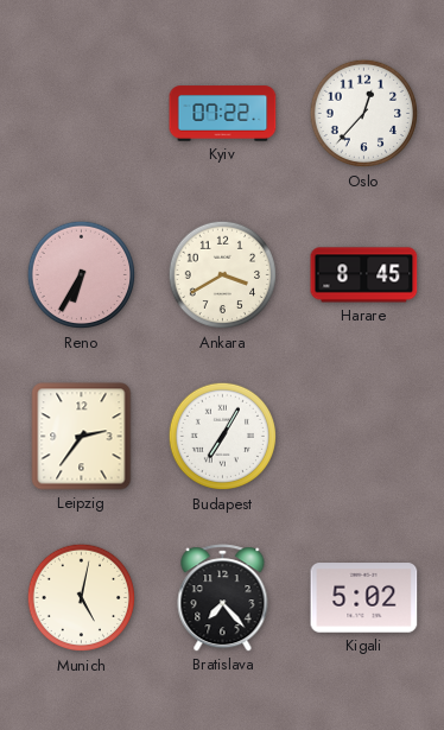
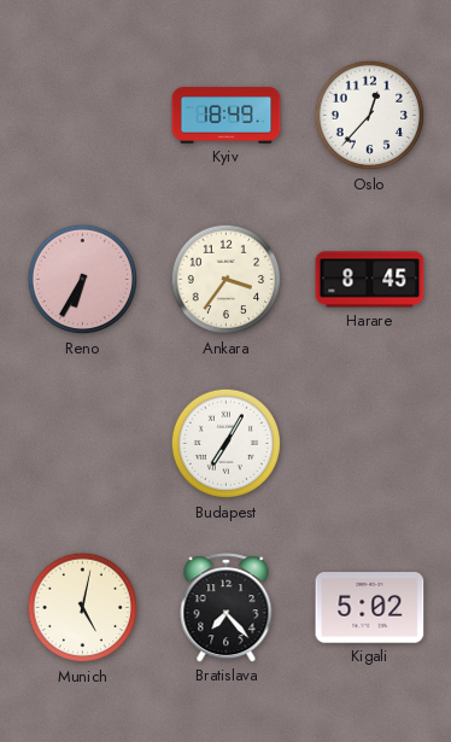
Kyiv: 07:22 -> 18:49 (227, 116)
Ankara: 3:40 -> 3:36 (227, 280)
Leipzig: 2:36 -> none (82, 437)
